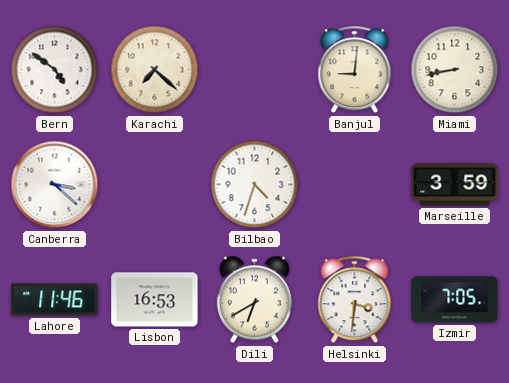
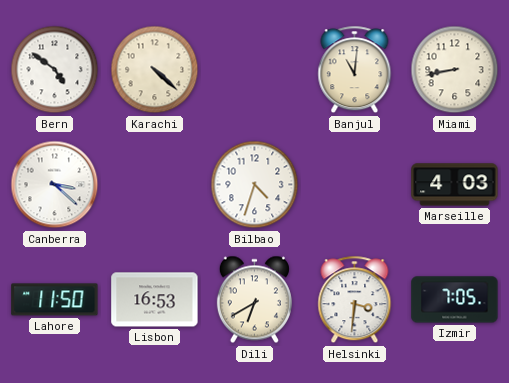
Karachi: 7:22 -> 4:22 (155, 70)
Banjul: 9:01 -> 11:01 (355, 70)
Marseille: 3:59 -> 4:03 (455, 185)
Lahore: 11:46 -> 11:50 (55, 300)
